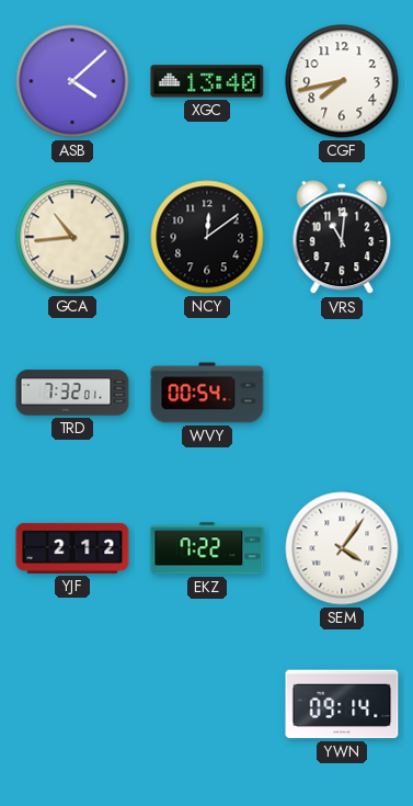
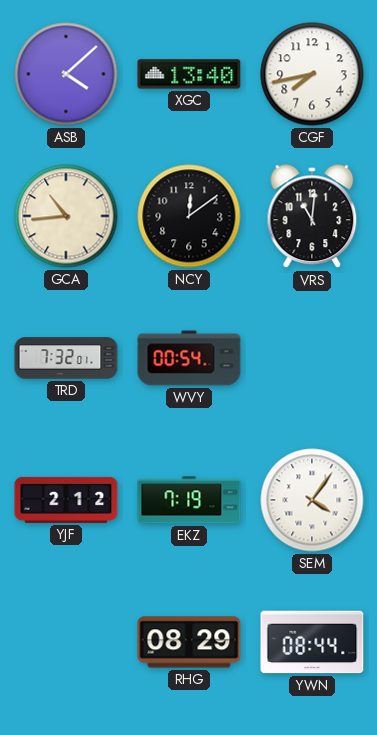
EKZ: 7:22 -> 7:19 (189, 500)
RHG: none -> 08:29 (189, 642)
YWN: 09:14 -> 08:44 (312, 642)
